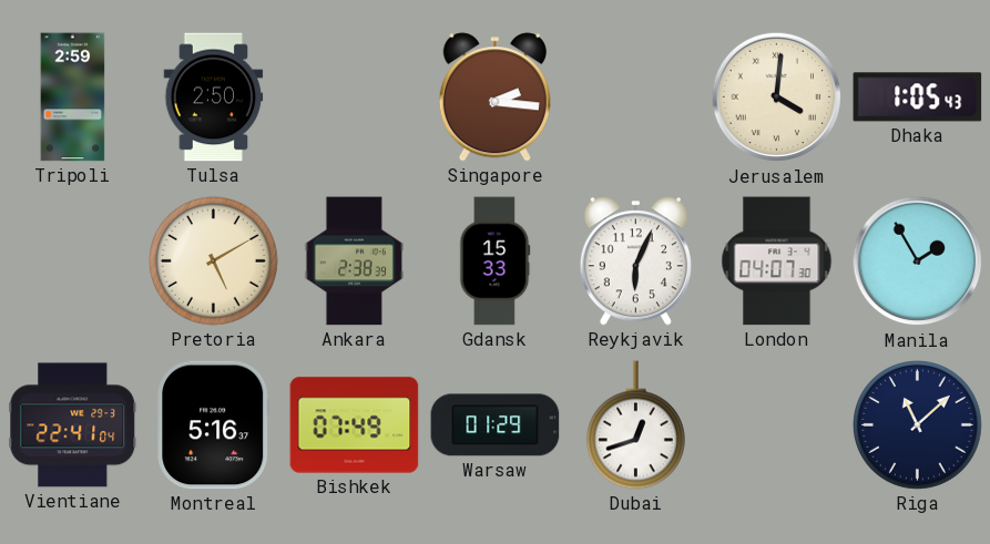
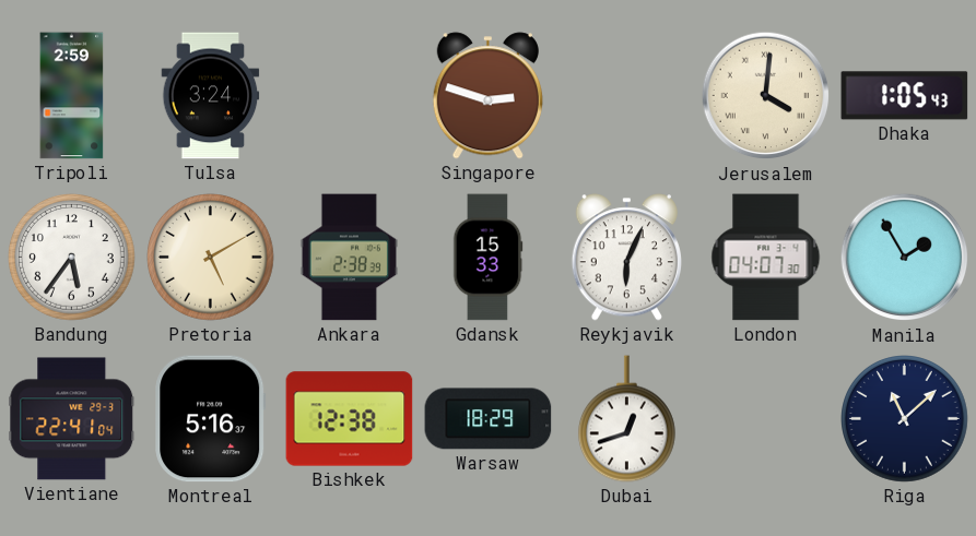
Tulsa: 2:50 -> 3:24 (211, 96)
Singapore: 2:16 -> 2:48 (487, 96)
Bandung: none -> 5:36 (72, 258)
Bishkek: 07:49 -> 12:38 (350, 419)
Warsaw: 01:29 -> 18:29 (489, 419)
